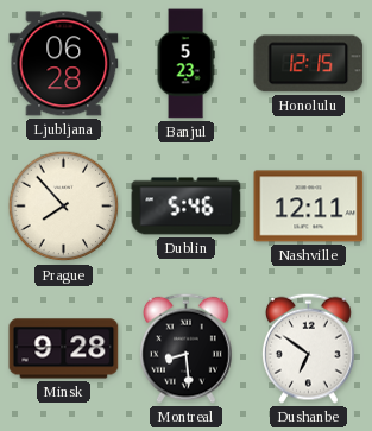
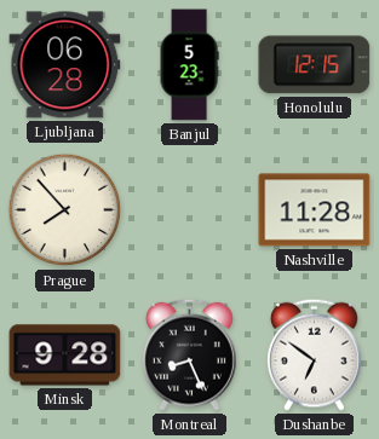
Dublin: 5:46 -> none (187, 207)
Nashville: 12:11 -> 11:28 (315, 210)
Montreal: 8:29 -> 8:26 (189, 354)
